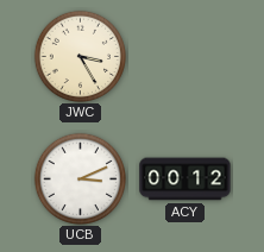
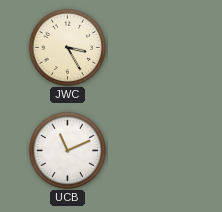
UCB: 3:11 -> 11:11 (67, 150)
ACY: 00:12 -> none (186, 179)
